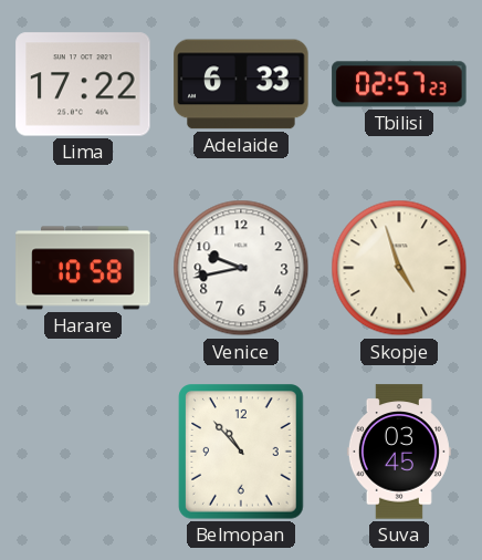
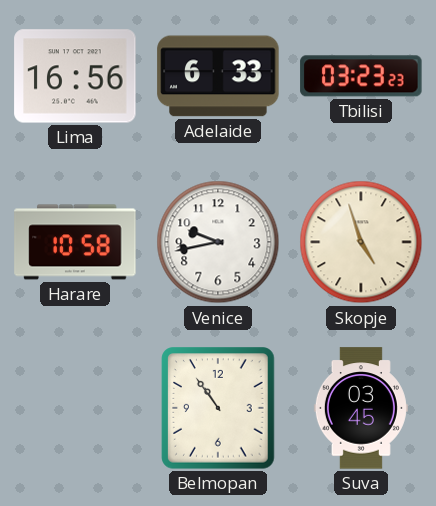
Lima: 17:22 -> 16:56 (75, 76)
Tbilisi: 02:57 -> 03:23 (361, 76)
Belmopan: 10:53 -> 10:54 (218, 408)
